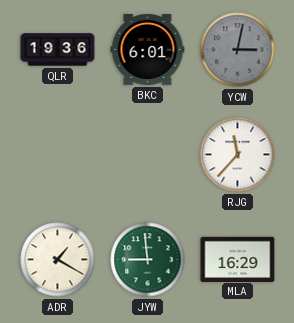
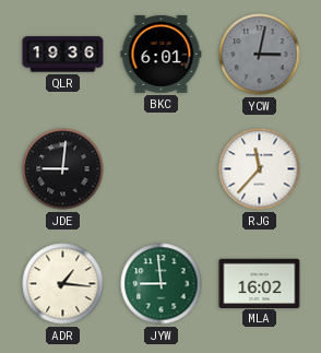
JDE: none -> 9:01 (63, 169)
ADR: 1:20 -> 1:16 (63, 284)
MLA: 16:29 -> 16:02 (260, 283)
